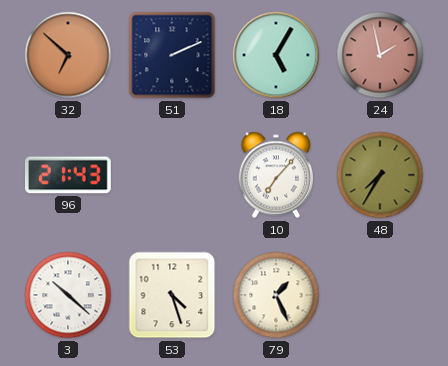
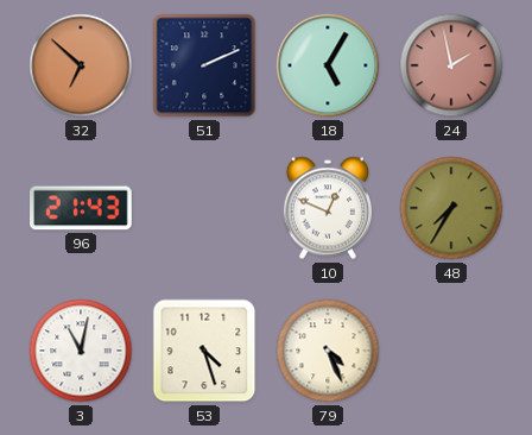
10: 7:07 -> 12:49 (327, 208)
3: 10:22 -> 11:02 (81, 351)
79: 1:26 -> 4:26 (328, 351)
